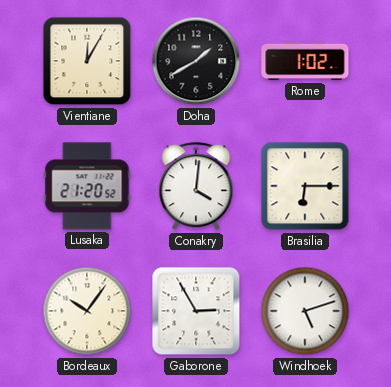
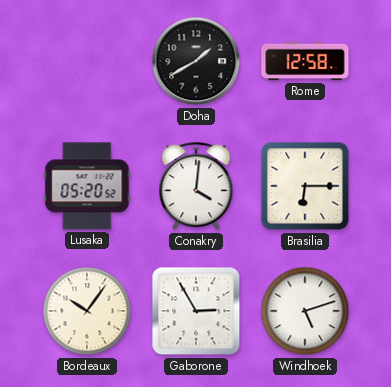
Vientiane: 12:05 -> none (87, 61)
Rome: 1:02 -> 12:58 (305, 61)
Lusaka: 21:20 -> 05:20 (87, 186)
